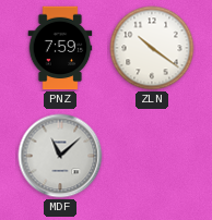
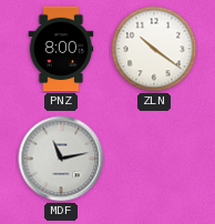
PNZ: 7:59 -> 8:00 (61, 49)
MDF: 11:08 -> 11:13 (61, 159)
